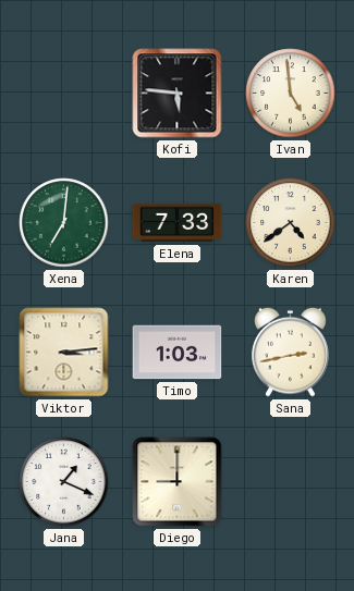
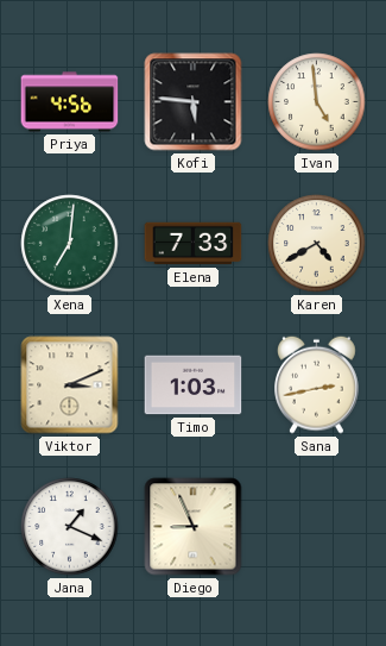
Priya: none -> 4:56 (70, 102)
Karen: 4:39 -> 4:40 (317, 244)
Viktor: 3:14 -> 3:11 (70, 385)
Diego: 9:00 -> 8:56 (194, 527)
